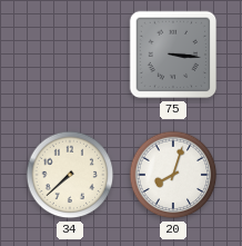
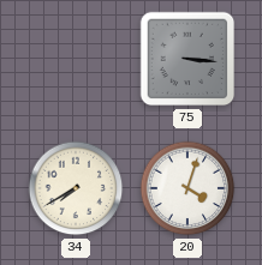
34: 7:38 -> 7:40 (76, 188)
20: 8:03 -> 4:03 (187, 188)
